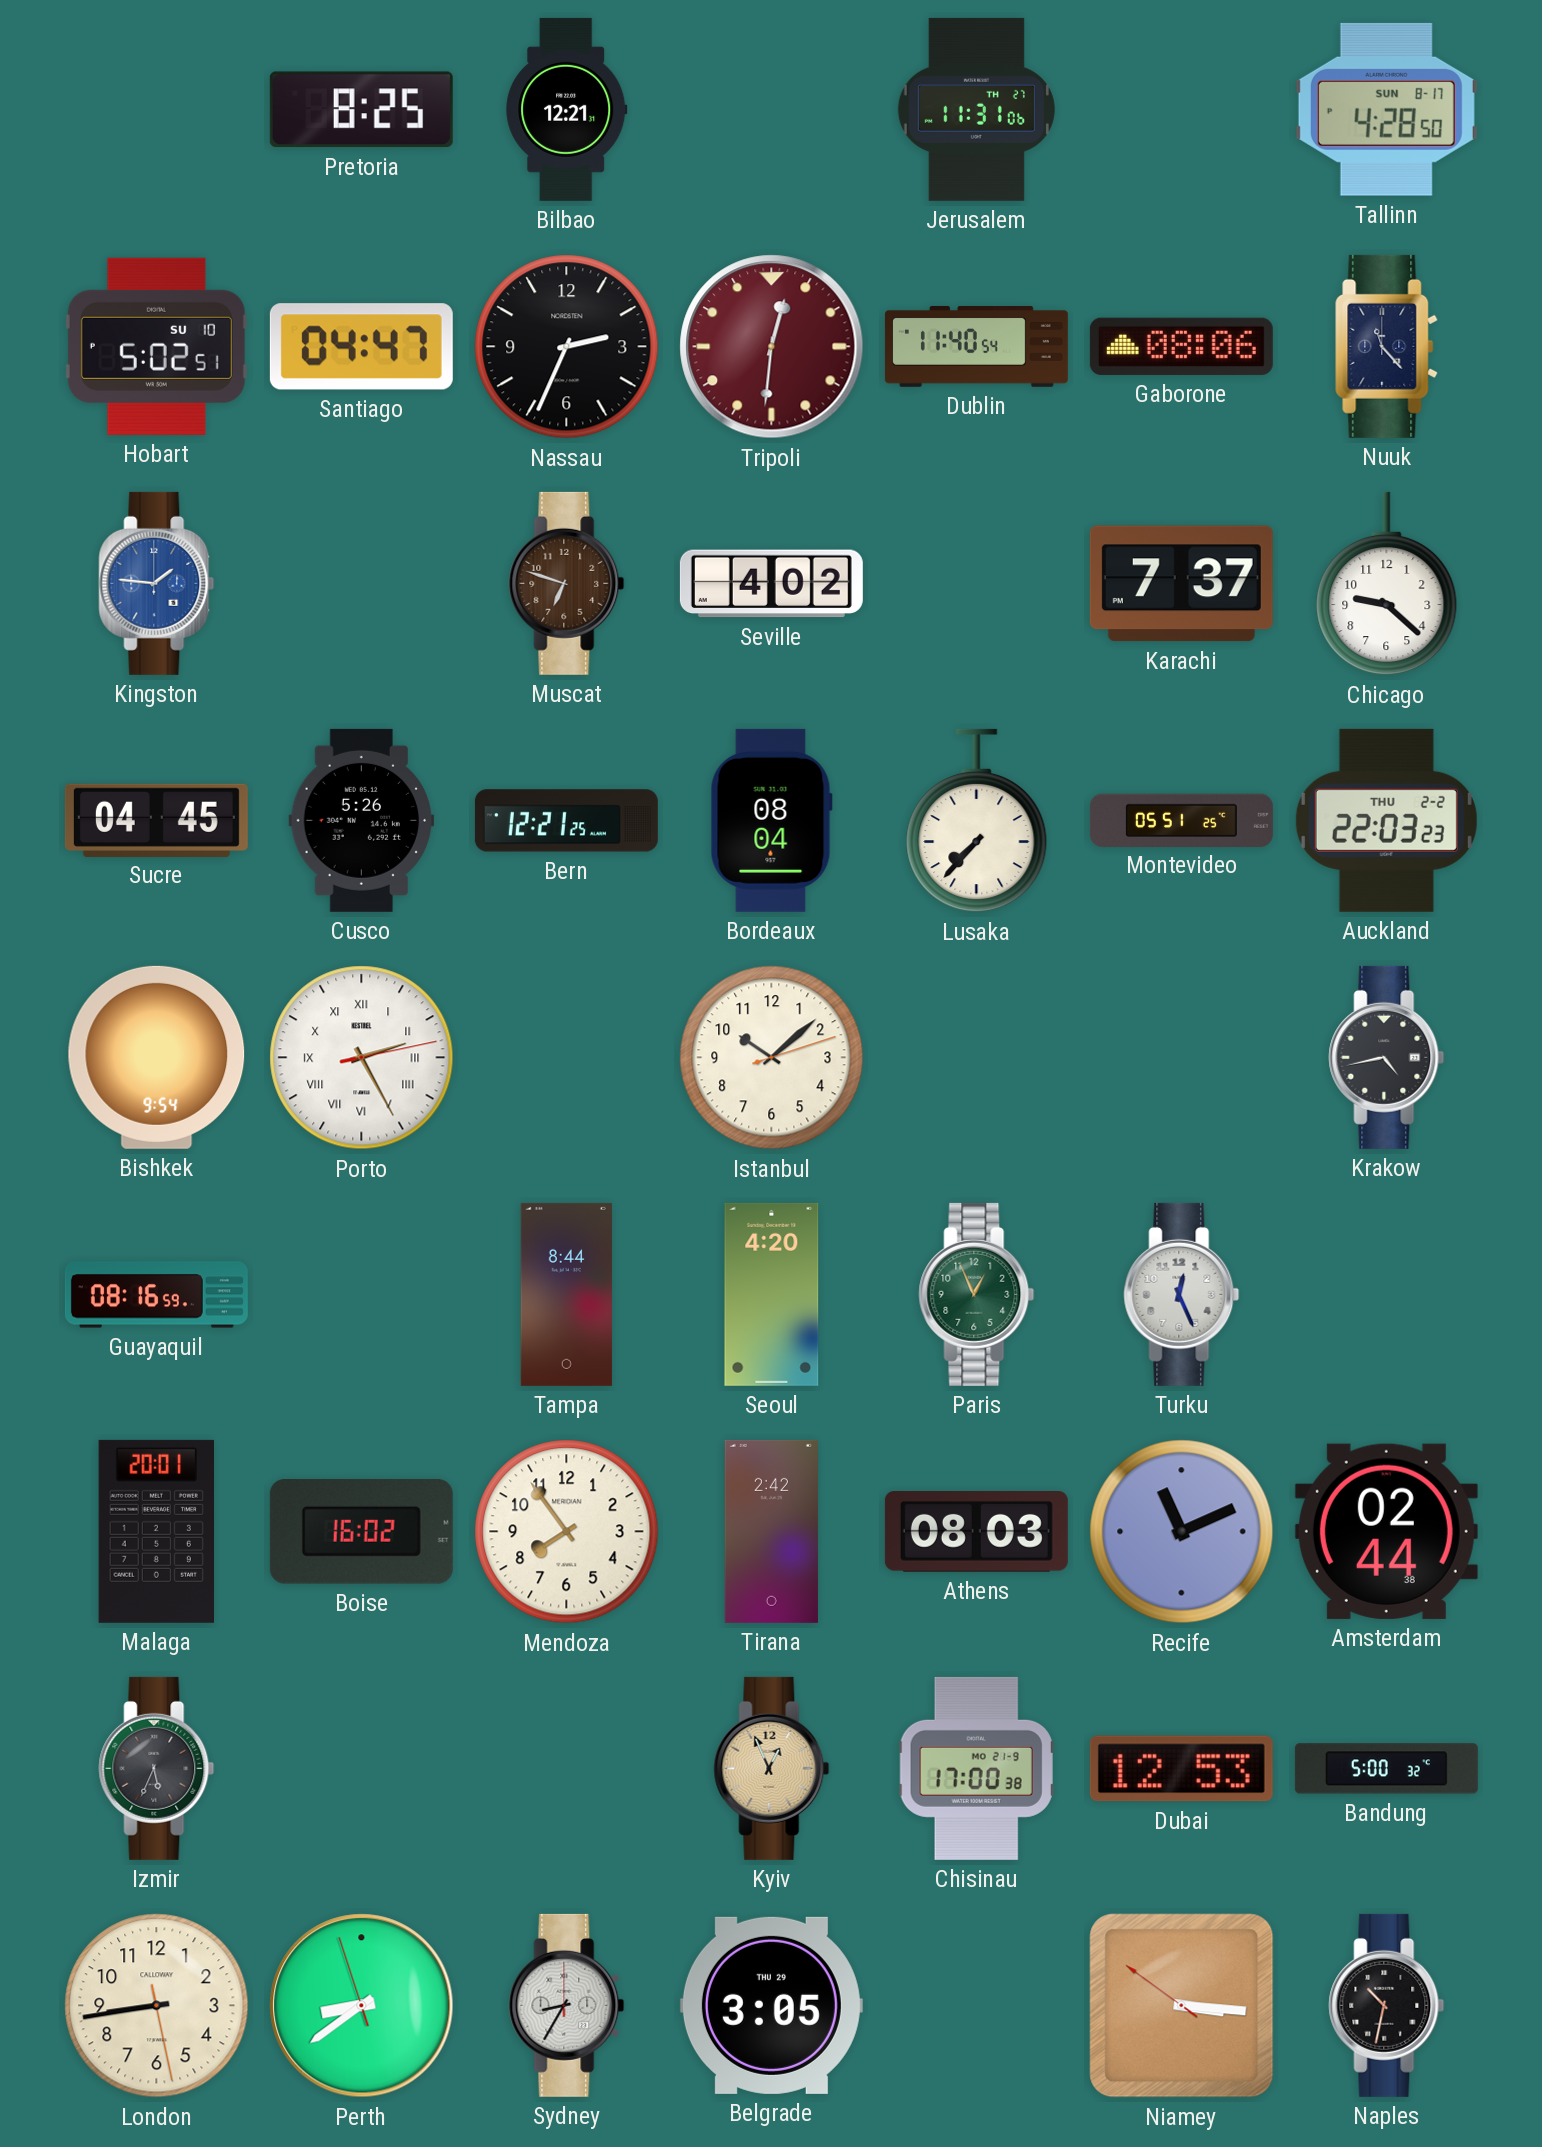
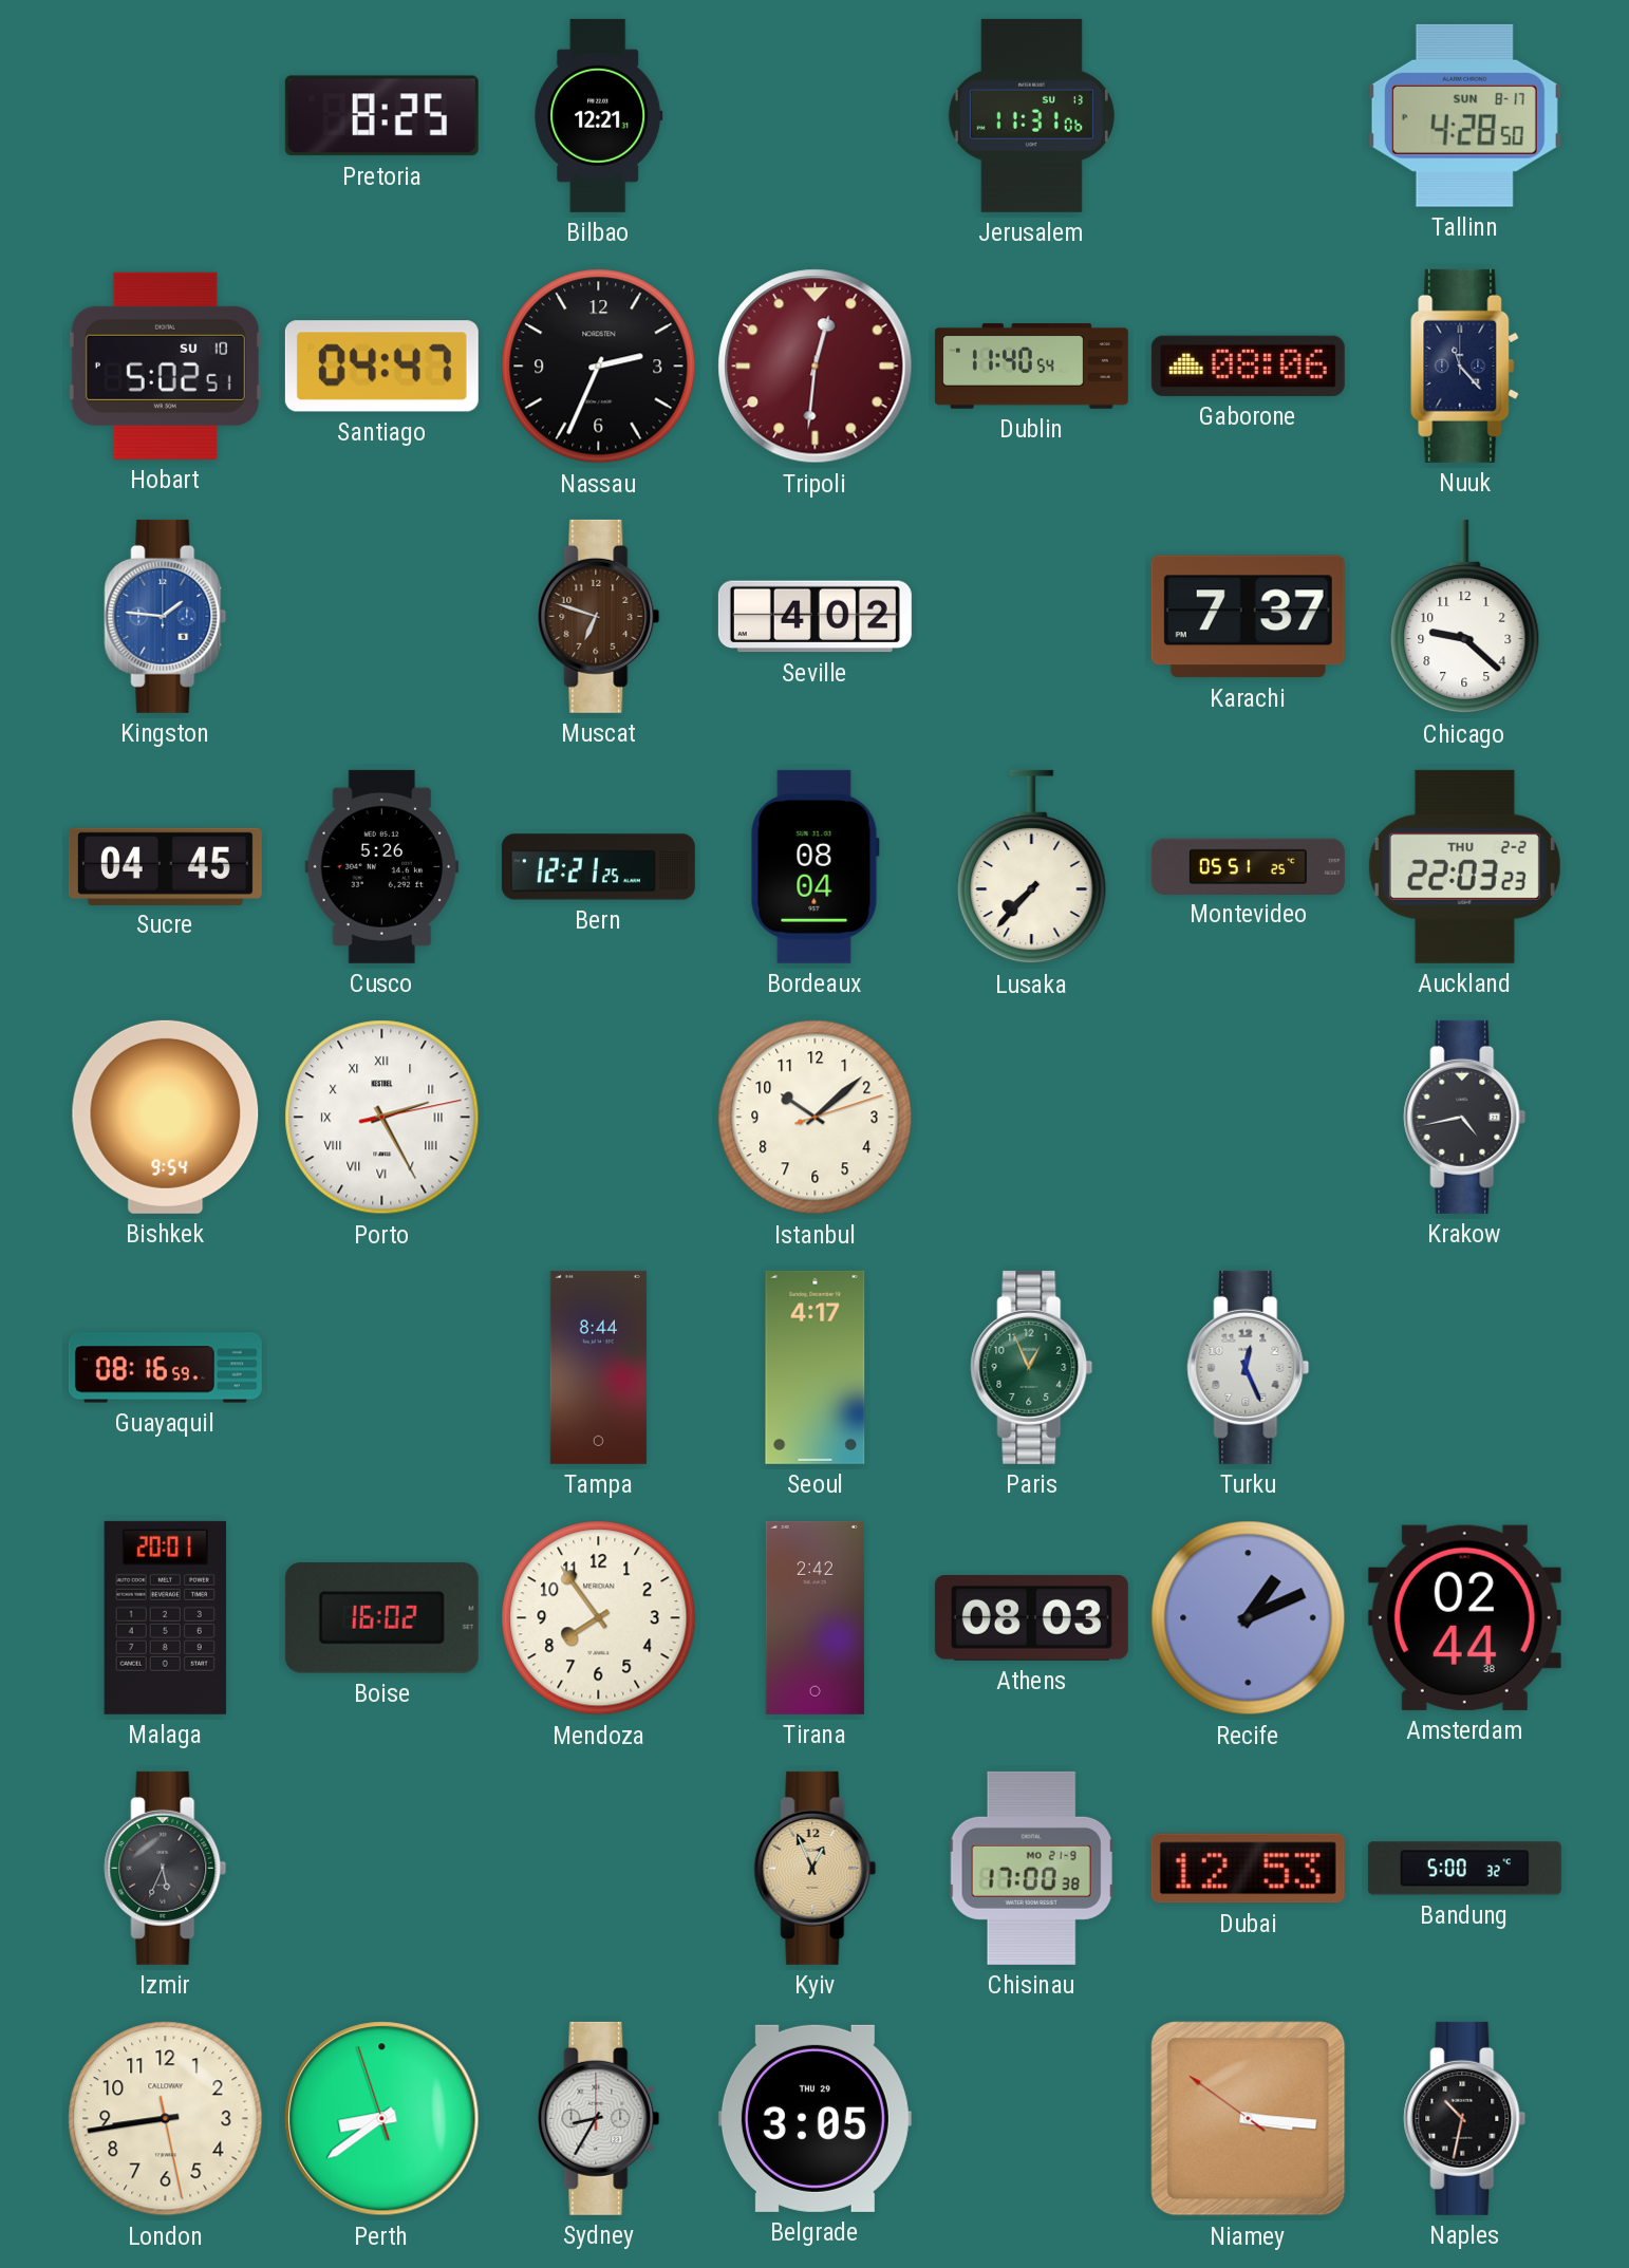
Jerusalem date: TH 27 -> SU 13 (1031, 115)
Seoul: 4:20 -> 4:17 (816, 1367)
Recife: 11:11 -> 1:11 (1249, 1618)
